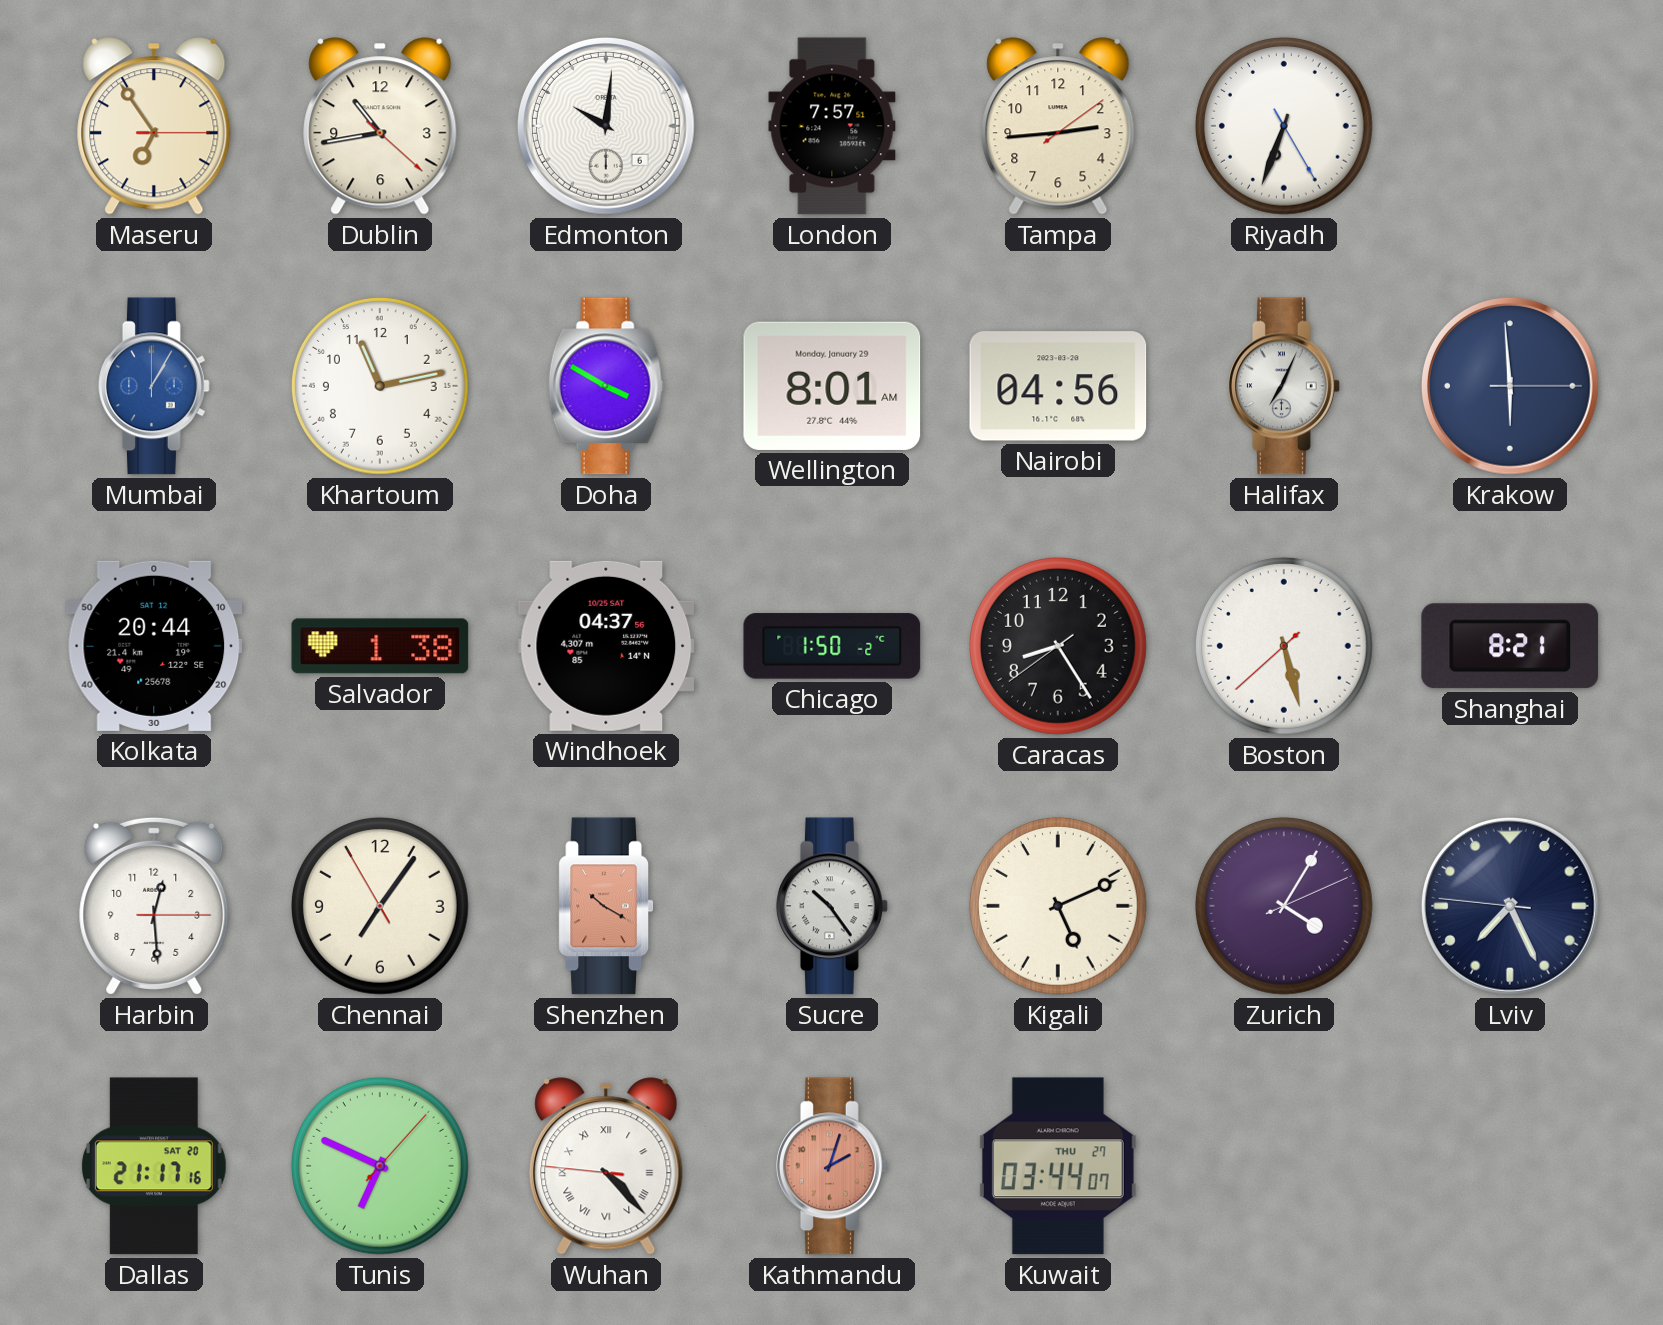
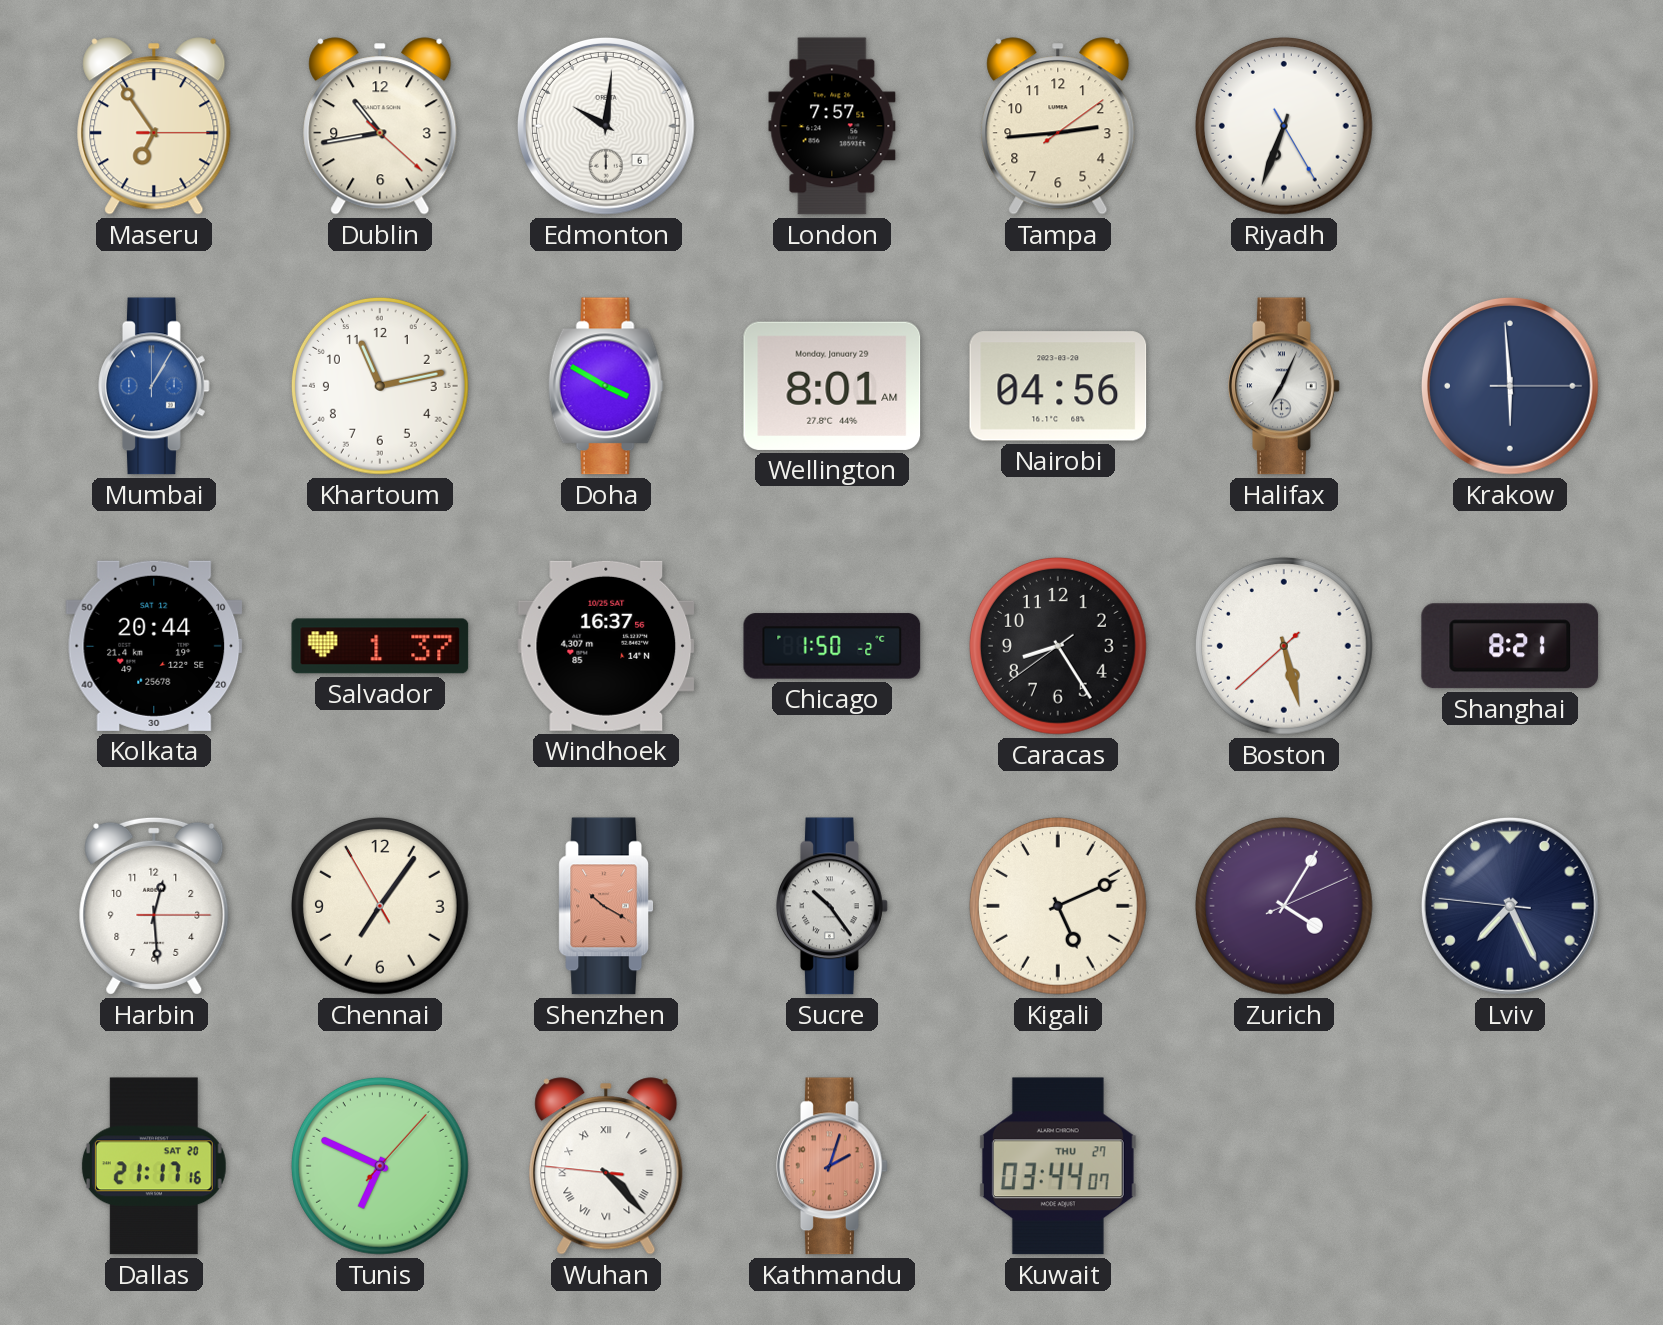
Salvador: 1:38 -> 1:37 (380, 646)
Windhoek: 04:37 -> 16:37 (606, 646)
